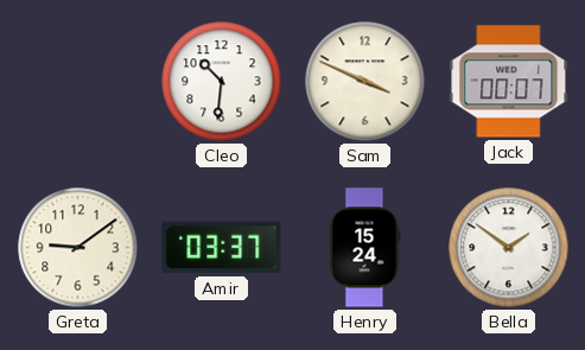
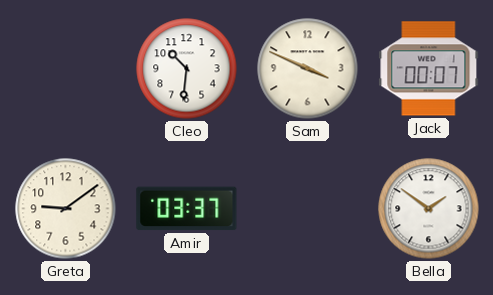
Henry: 15:24 -> none (364, 248)
